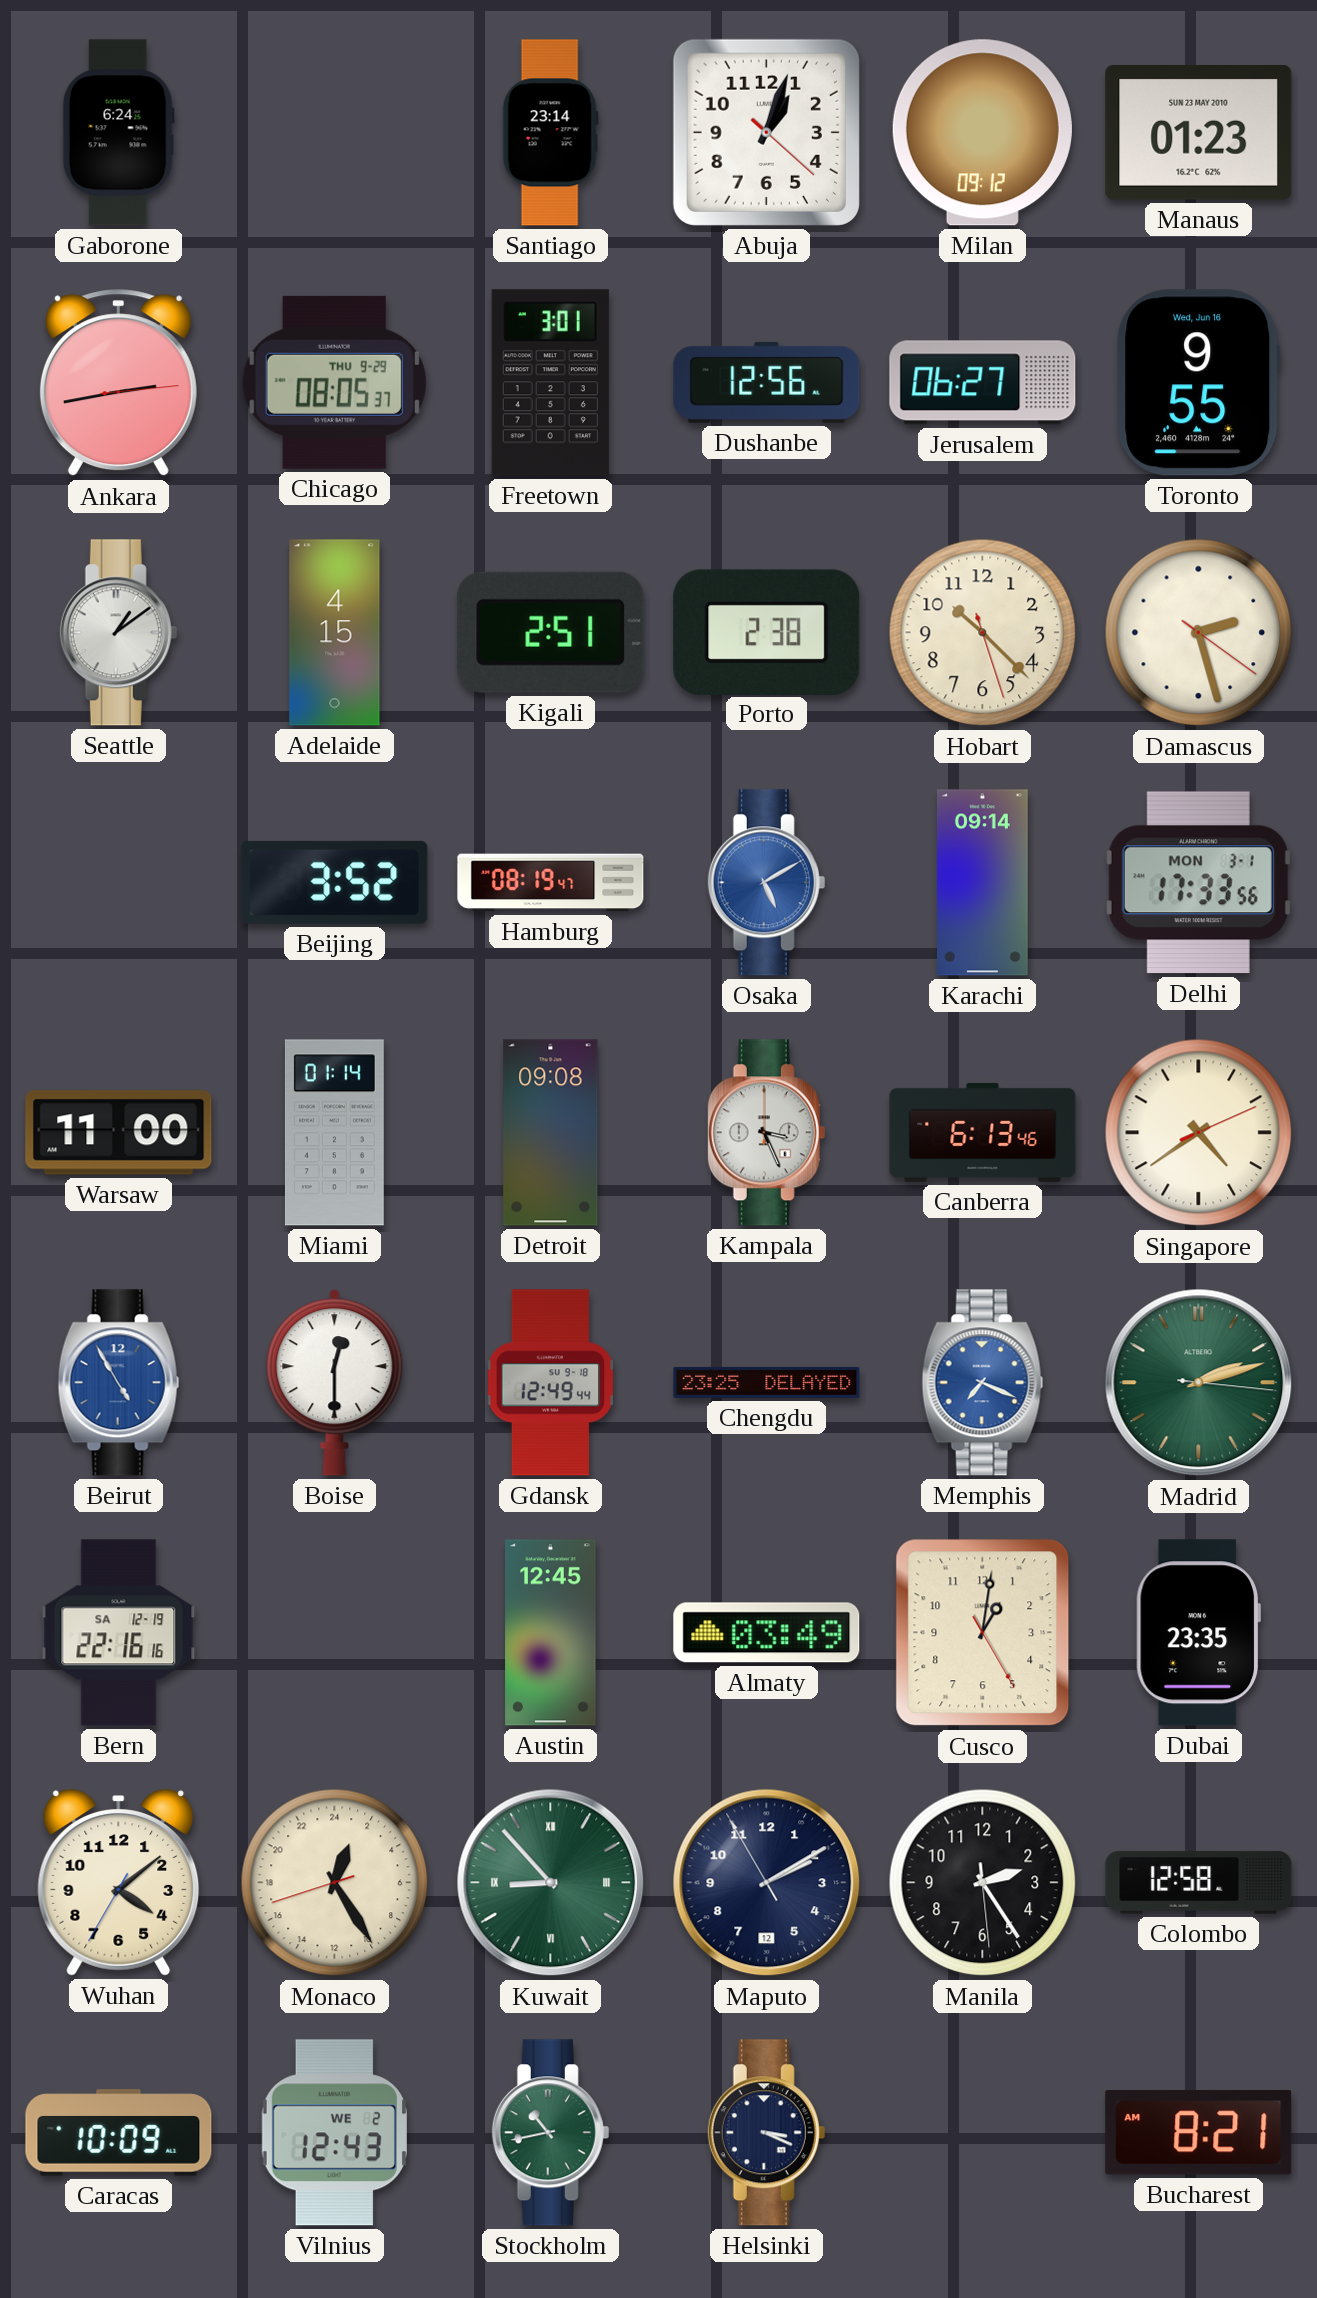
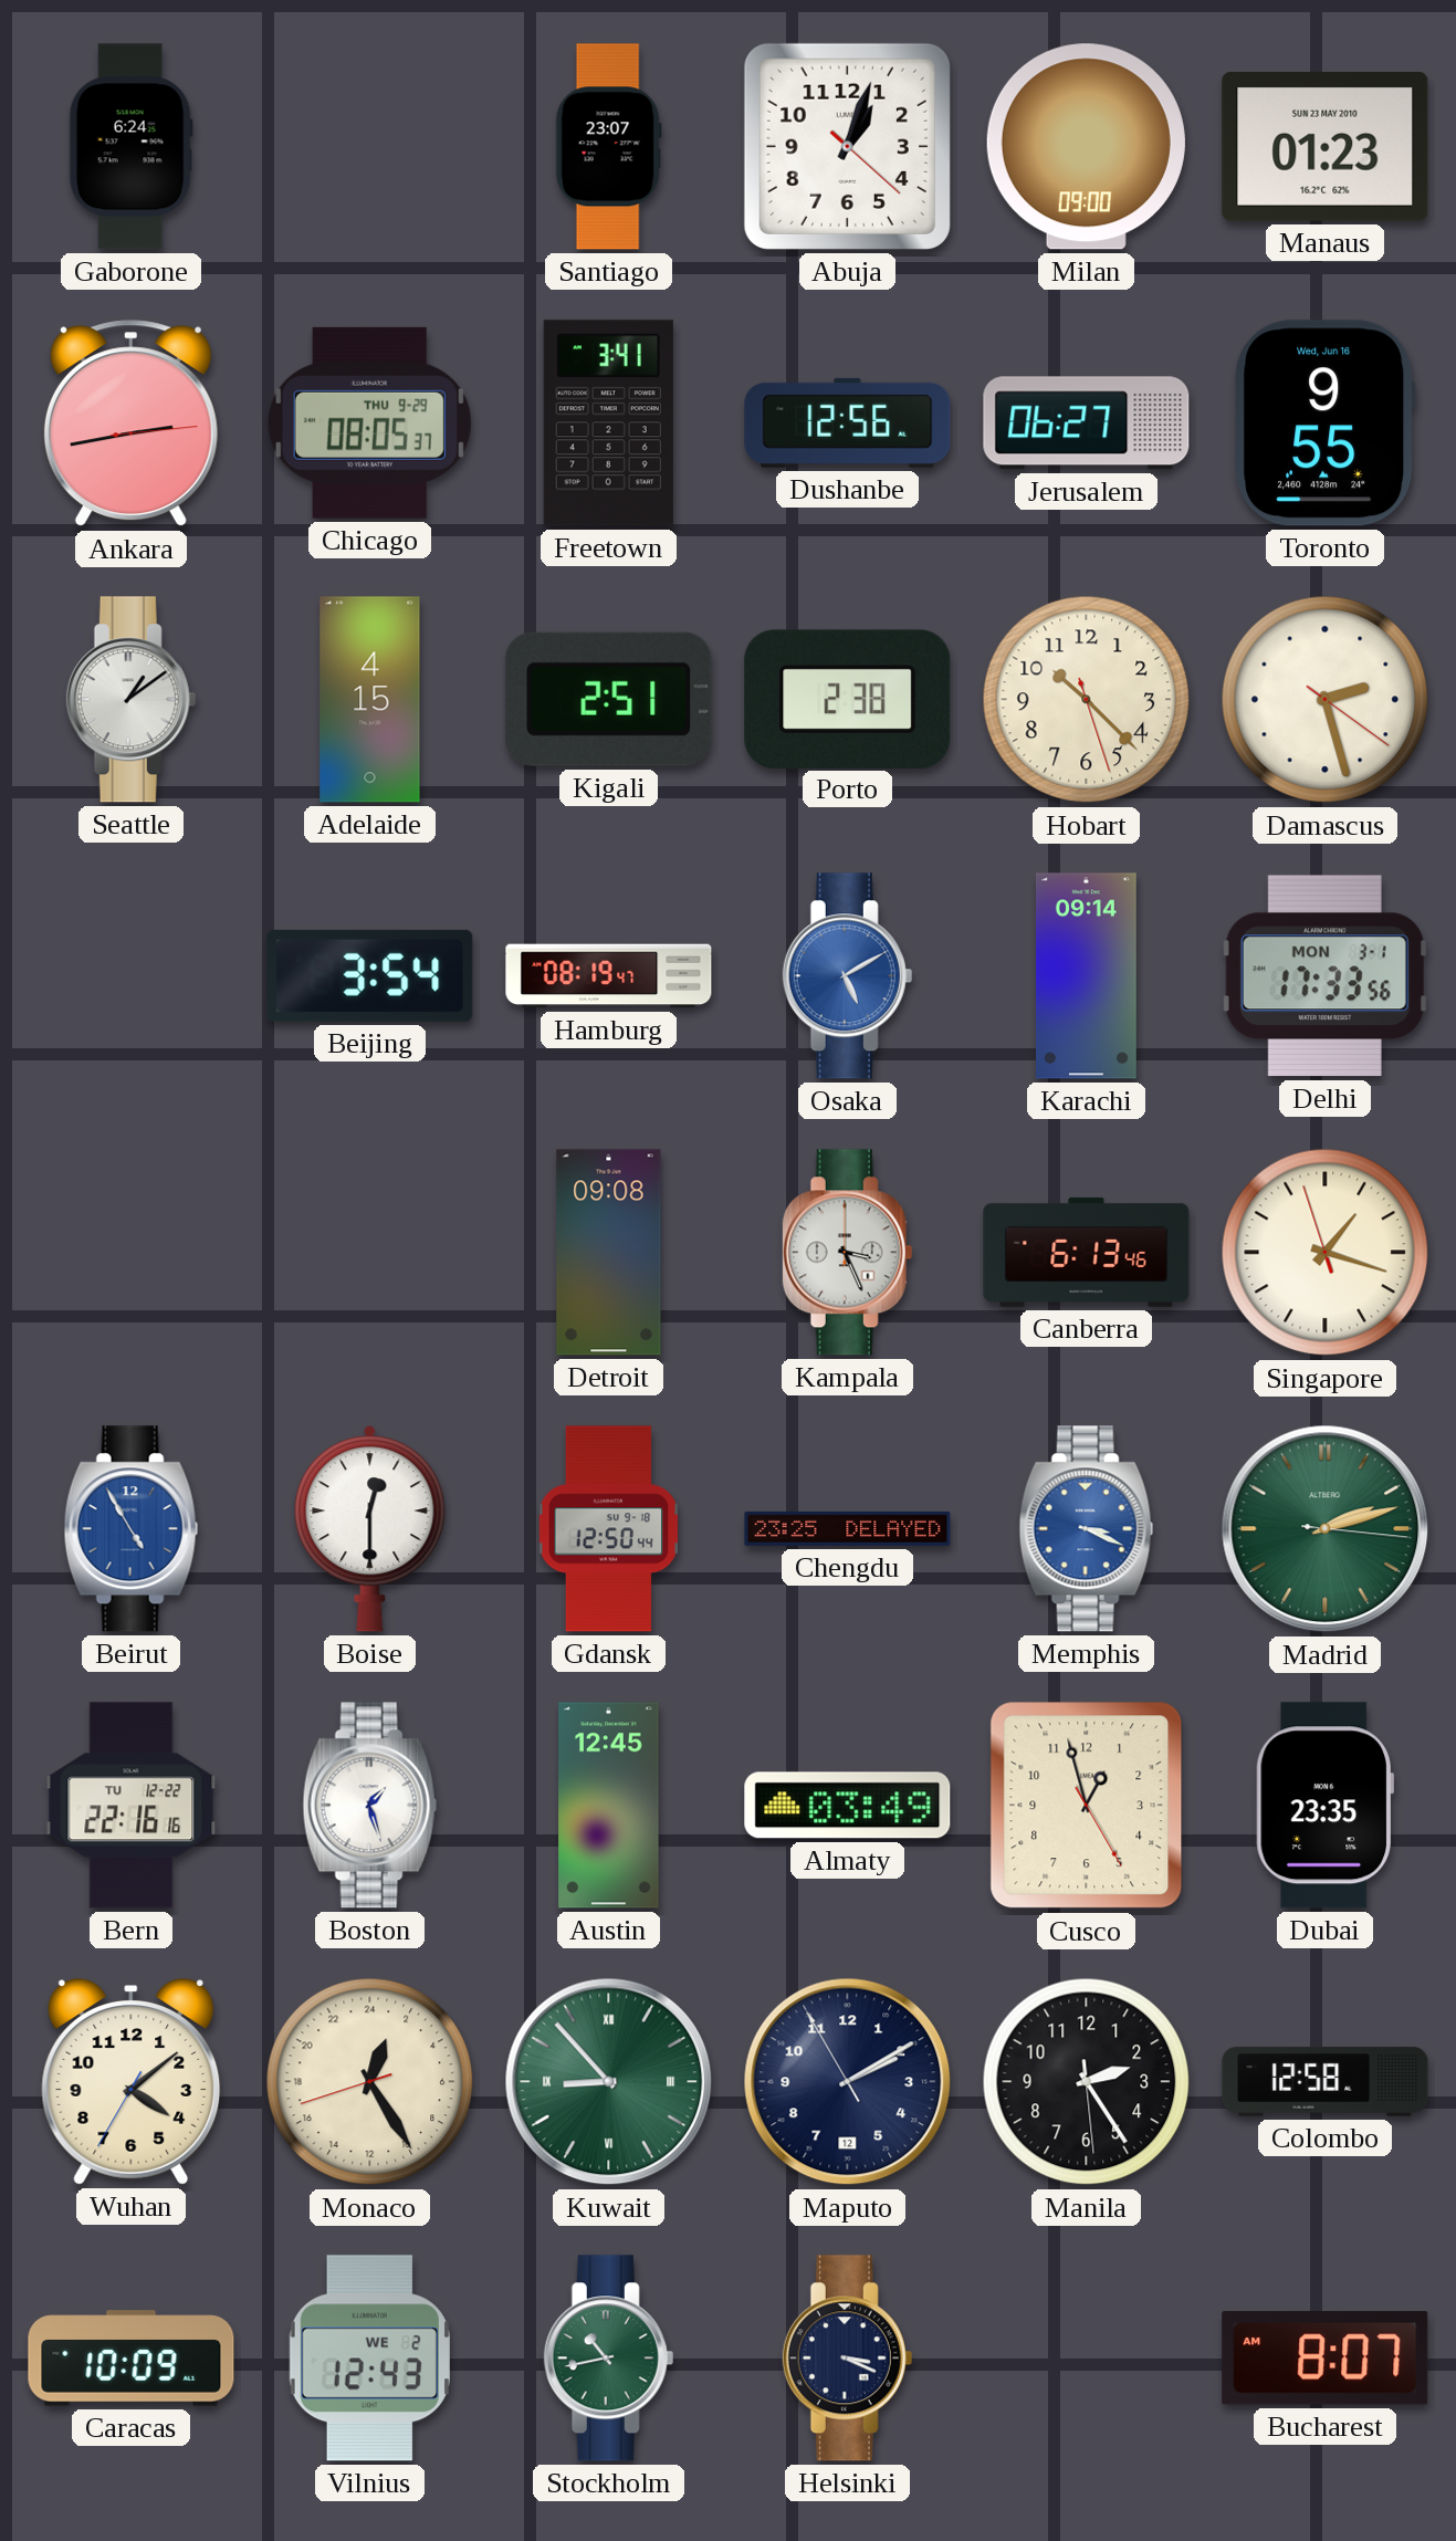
Santiago: 23:14 -> 23:07 (608, 147)
Milan: 09:12 -> 09:00 (1086, 147)
Freetown: 3:01 -> 3:41 (608, 423)
Beijing: 3:52 -> 3:54 (370, 975)
Warsaw: 11:00 -> none (119, 1133)
Miami: 01:14 -> none (334, 1133)
Singapore: 4:39 -> 1:17 (1326, 1253)
Gdansk: 12:49 -> 12:50 (609, 1529)
Memphis: 7:19 -> 3:19 (1087, 1529)
Bern date: SA 12-19 -> TU 12-22 (132, 1806)
Boston: none -> 1:27 (370, 1806)
Cusco: 1:01 -> 12:57 (1087, 1806)
Bucharest: 8:21 -> 8:07 (1326, 2359)
